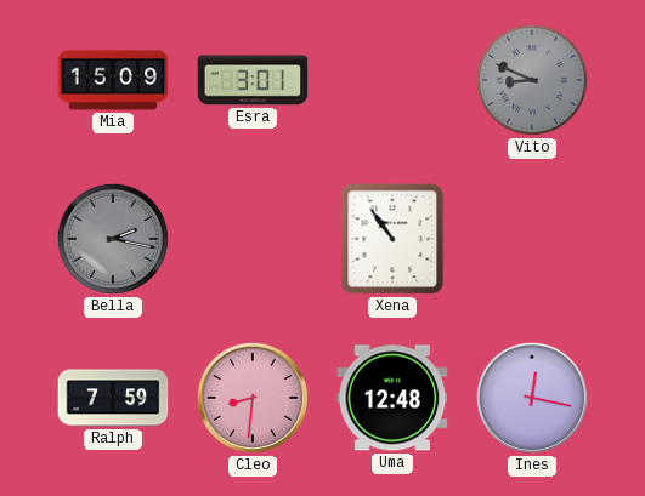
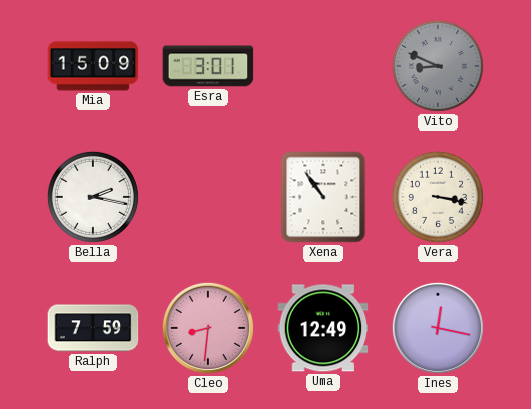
Bella dial: grey -> white (93, 197)
Vera: none -> 3:17 (438, 197)
Uma: 12:48 -> 12:49 (323, 328)
